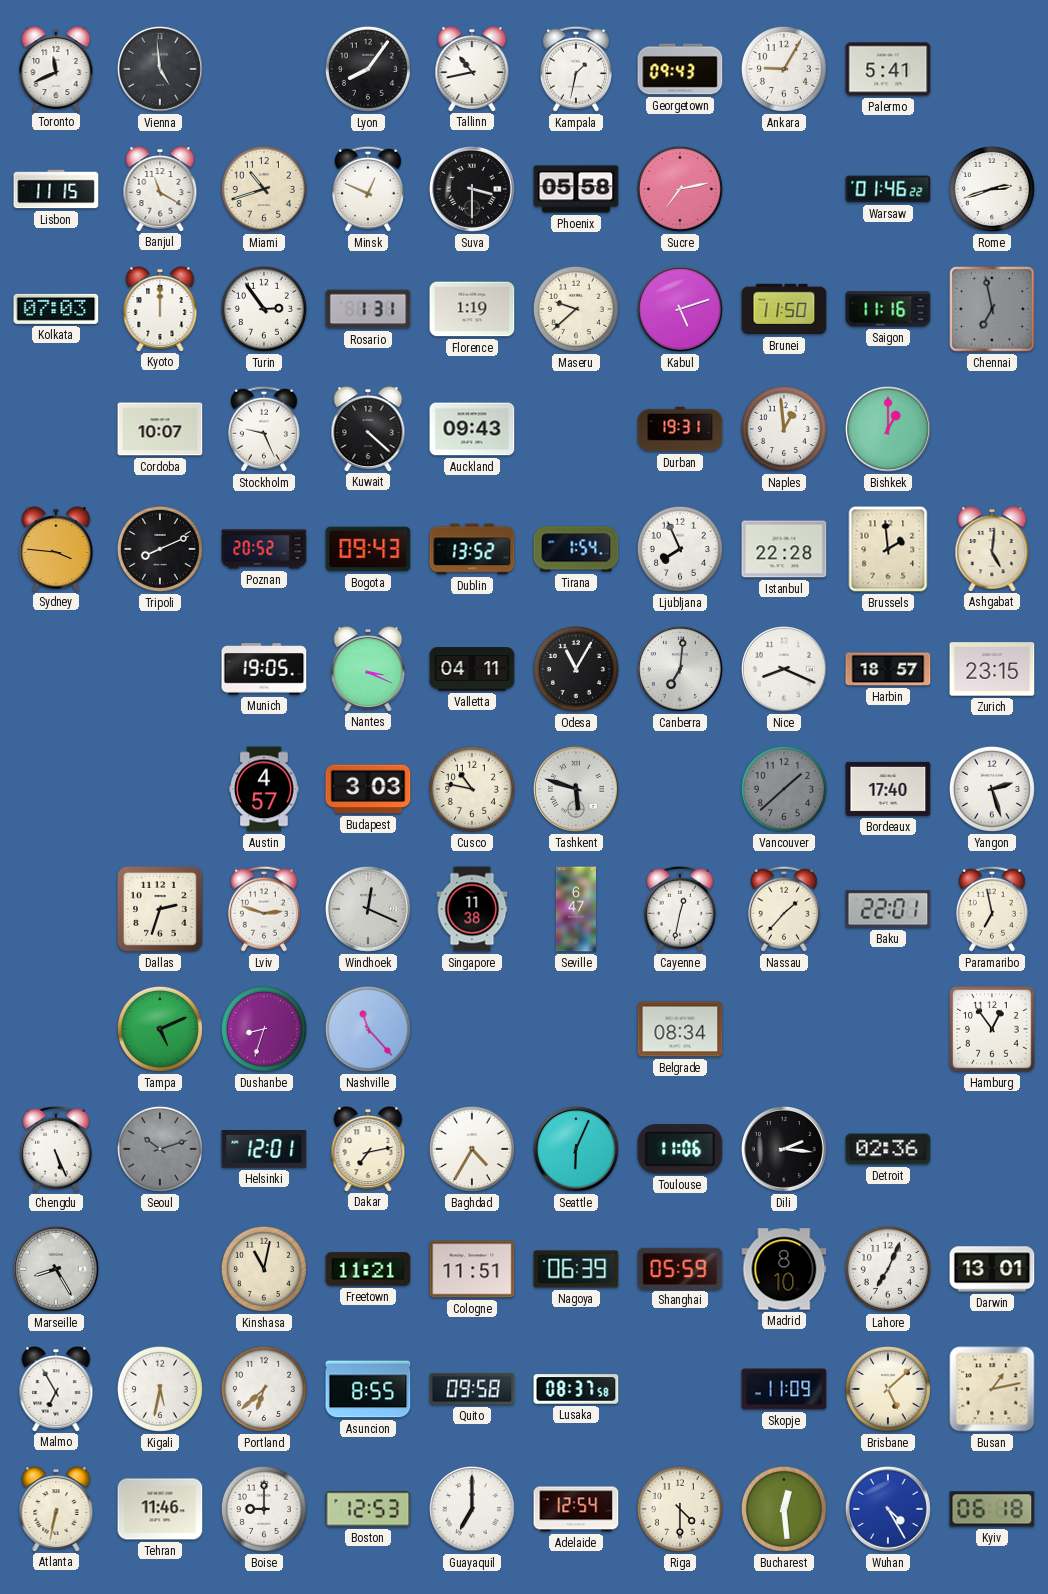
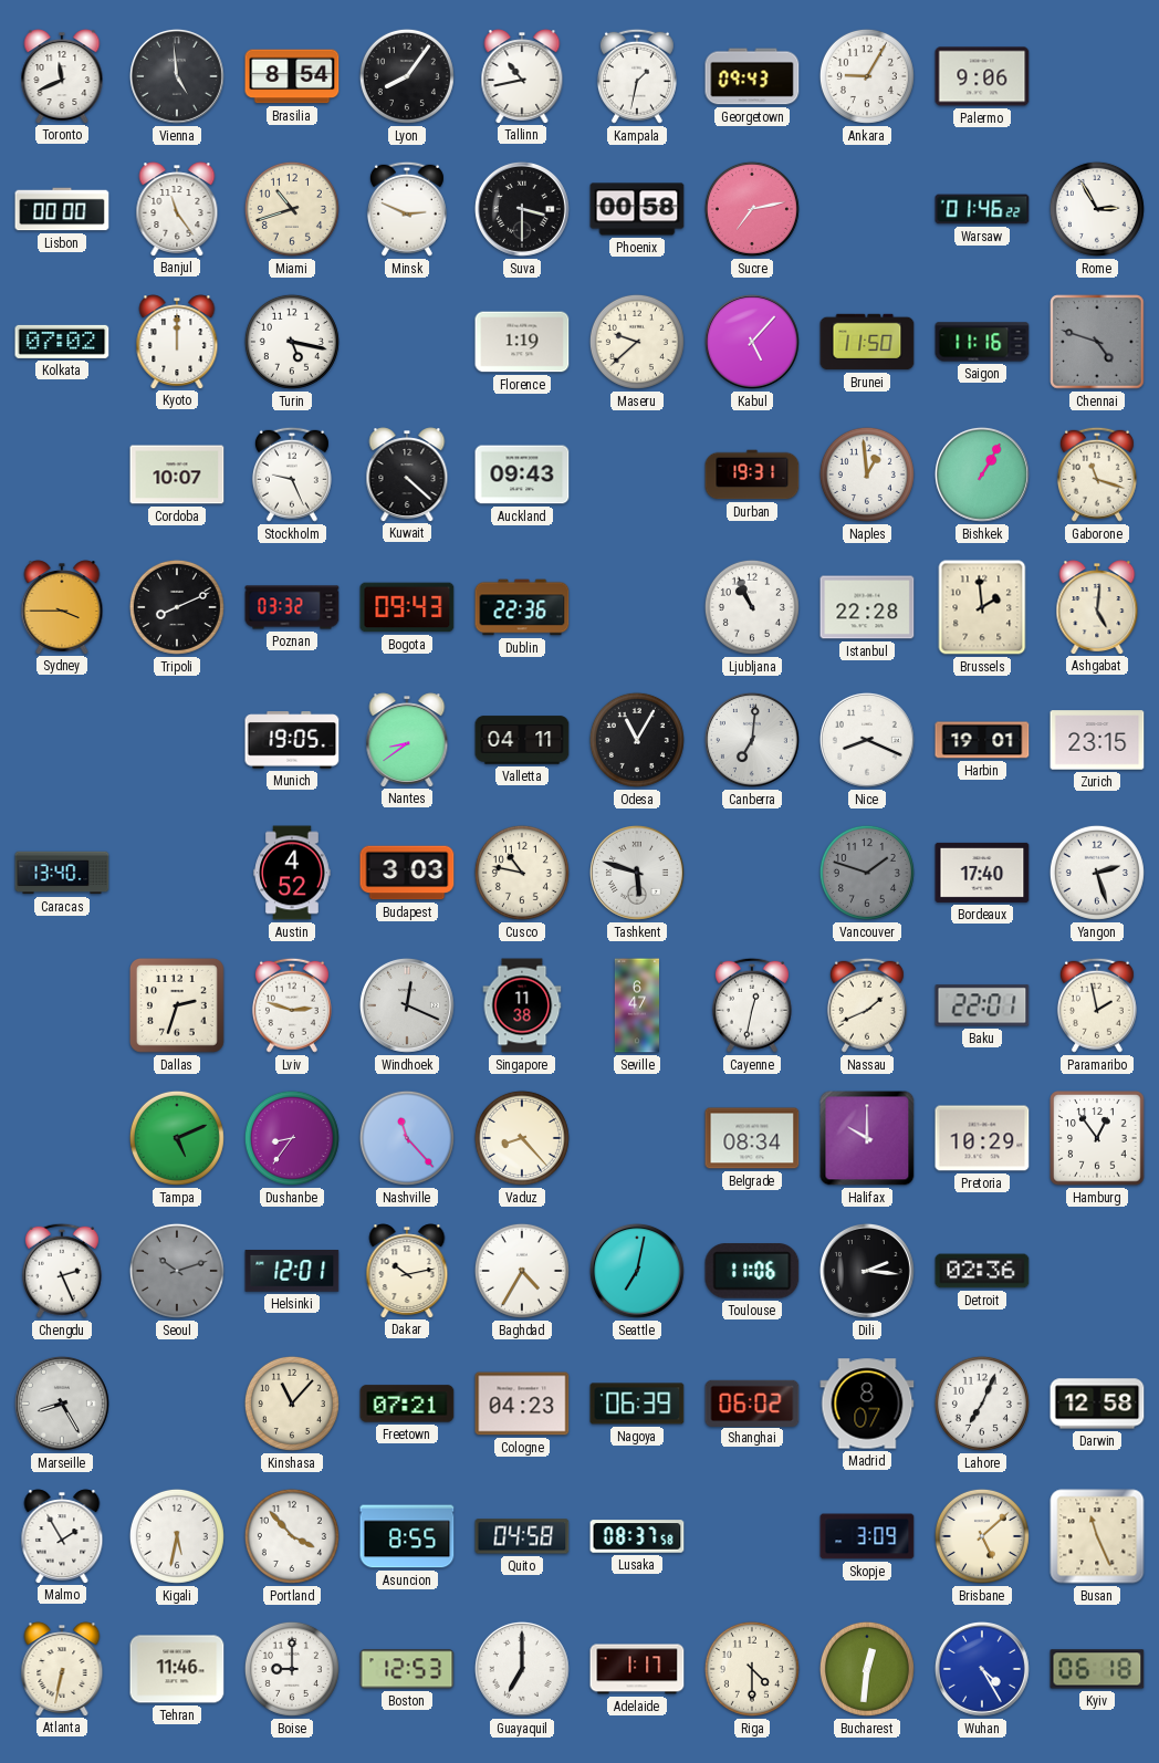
Brasilia: none -> 8:54 (292, 76)
Palermo: 5:41 -> 9:06 (982, 76)
Lisbon: 11:15 -> 00:00 (62, 209)
Banjul: 11:20 -> 11:24 (177, 209)
Minsk: 12:49 -> 2:49 (407, 209)
Phoenix: 05:58 -> 00:58 (637, 209)
Rome: 2:42 -> 2:55 (1097, 209)
Kolkata: 07:03 -> 07:02 (62, 342)
Turin: 2:54 -> 5:17 (292, 342)
Rosario: 1:31 -> none (368, 309)
Kabul: 5:12 -> 5:07 (752, 342)
Chennai: 6:58 -> 4:48 (1097, 342)
Bishkek: 1:00 -> 1:05 (982, 474)
Gaborone: none -> 11:18 (1097, 474)
Sydney: 3:46 -> 3:45 (62, 607)
Poznan: 20:52 -> 03:32 (292, 607)
Dublin: 13:52 -> 22:36 (522, 607)
Tirana: 1:54 -> none (576, 549)
Ljubljana: 7:56 -> 10:56 (752, 607)
Nantes: 3:19 -> 8:39 (407, 740)
Harbin: 18:57 -> 19:01 (982, 740)
Caracas: none -> 13:40 (62, 873)
Austin: 4:57 -> 4:52 (292, 873)
Vancouver: 1:38 -> 1:48 (867, 873)
Nassau: 1:37 -> 1:41 (867, 1005)
Paramaribo: 6:58 -> 1:58 (1097, 1005)
Dushanbe: 8:33 -> 8:36 (292, 1138)
Vaduz: none -> 8:23 (522, 1138)
Halifax: none -> 10:00 (867, 1138)
Pretoria: none -> 10:29 (982, 1138)
Chengdu: 5:26 -> 2:26 (62, 1271)
Dakar: 7:13 -> 10:13 (407, 1271)
Seattle: 6:04 -> 7:02 (637, 1271)
Kinshasa: 11:02 -> 11:07 (292, 1404)
Freetown: 11:21 -> 07:21 (407, 1404)
Cologne: 11:51 -> 04:23 (522, 1404)
Shanghai: 05:59 -> 06:02 (752, 1402)
Madrid: 8:10 -> 8:07 (867, 1404)
Darwin: 13:01 -> 12:58 (1097, 1404)
Malmo: 6:55 -> 1:55 (62, 1536)
Portland: 6:38 -> 3:53 (292, 1536)
Quito: 09:58 -> 04:58 (522, 1536)
Skopje: 11:09 -> 3:09 (867, 1536)
Busan: 1:13 -> 11:26 (1097, 1536)
Adelaide: 12:54 -> 1:17 (637, 1669)
Bucharest: 12:29 -> 12:31 (867, 1669)
